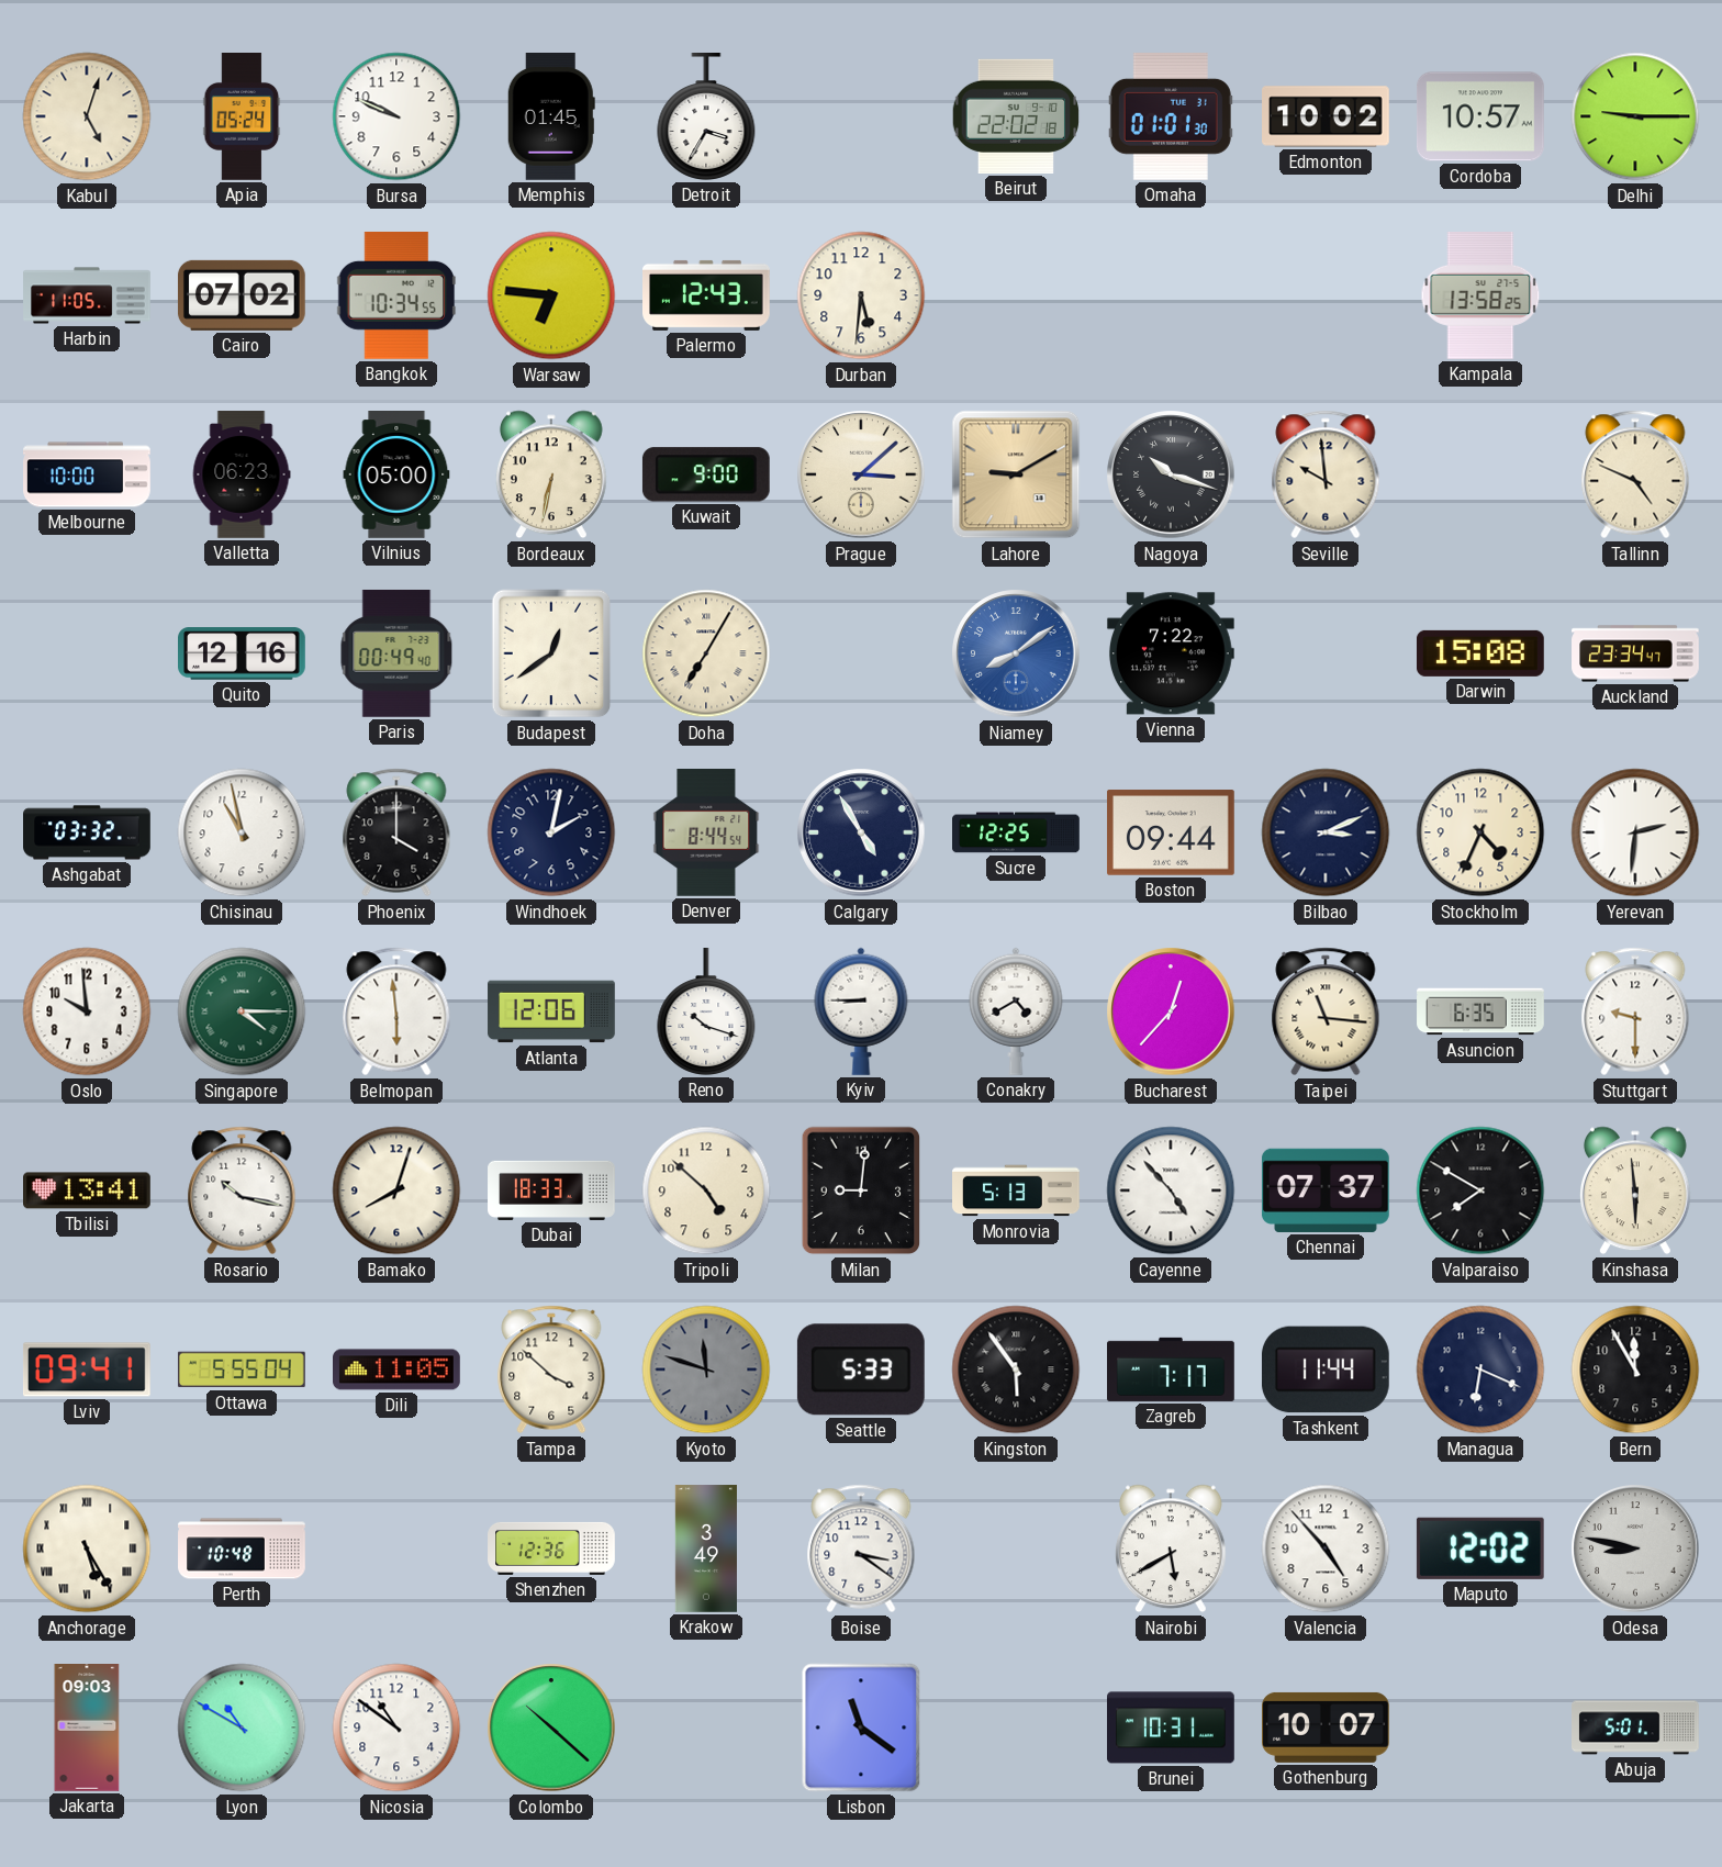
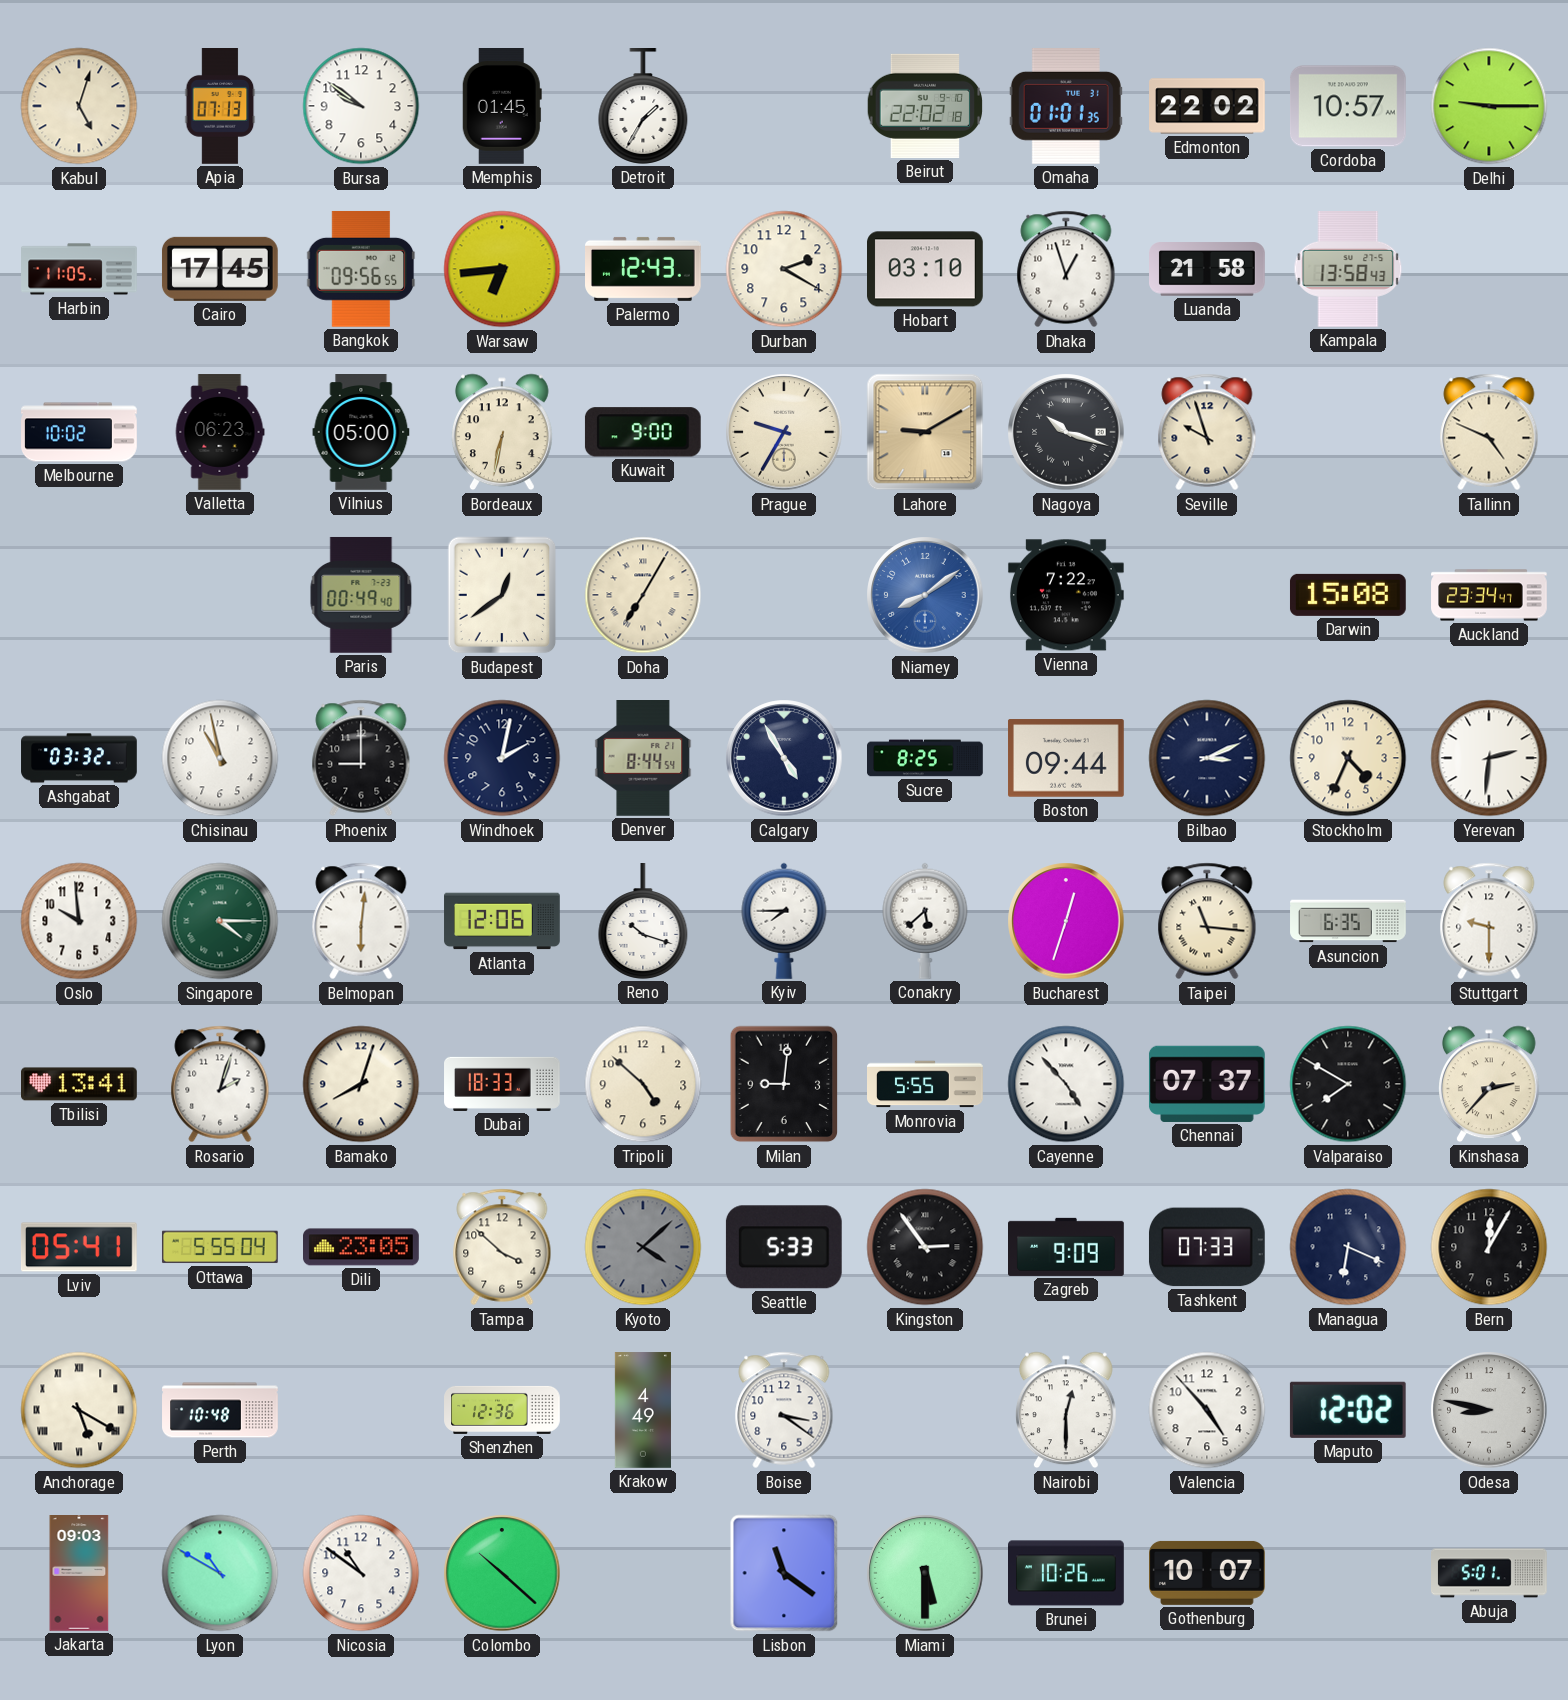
Apia: 05:24 -> 07:13 (220, 107)
Bursa: 9:49 -> 9:51 (361, 106)
Detroit: 3:35 -> 1:35 (643, 107)
Omaha: 01:01:30 -> 01:01:35 (1066, 106)
Edmonton: 10:02 -> 22:02 (1208, 106)
Cairo: 07:02 -> 17:45 (220, 269)
Bangkok: 10:34 -> 09:56 (361, 269)
Warsaw: 6:46 -> 6:44 (502, 269)
Durban: 5:31 -> 2:20 (784, 269)
Hobart: none -> 03:10 (926, 269)
Dhaka: none -> 12:57 (1066, 269)
Luanda: none -> 21:58 (1208, 269)
Kampala: 13:58:25 -> 13:58:43 (1348, 270)
Melbourne: 10:00 -> 10:02 (79, 432)
Prague: 3:08 -> 9:35 (784, 432)
Seville: 9:59 -> 9:57 (1207, 432)
Quito: 12:16 -> none (243, 653)
Phoenix: 4:00 -> 9:00 (361, 758)
Sucre: 12:25 -> 8:25 (926, 758)
Belmopan: 5:59 -> 6:01 (361, 921)
Kyiv: 8:45 -> 7:45 (784, 921)
Conakry: 4:40 -> 5:38 (925, 921)
Bucharest: 12:37 -> 12:33 (1066, 921)
Rosario: 10:17 -> 2:03 (220, 1084)
Monrovia: 5:13 -> 5:55 (926, 1084)
Kinshasa: 5:59 -> 2:37 (1490, 1084)
Lviv: 09:41 -> 05:41 (79, 1247)
Dili: 11:05 -> 23:05 (362, 1247)
Kyoto: 11:48 -> 4:08 (643, 1247)
Kingston: 5:54 -> 2:54 (925, 1247)
Zagreb: 7:17 -> 9:09 (1067, 1247)
Tashkent: 11:44 -> 07:33 (1207, 1247)
Bern: 11:55 -> 12:05 (1489, 1247)
Anchorage: 5:25 -> 5:20 (79, 1410)
Krakow: 3:49 -> 4:49 (643, 1410)
Nairobi: 5:40 -> 12:30 (1067, 1410)
Miami: none -> 5:30 (925, 1573)
Brunei: 10:31 -> 10:26 (1067, 1573)
